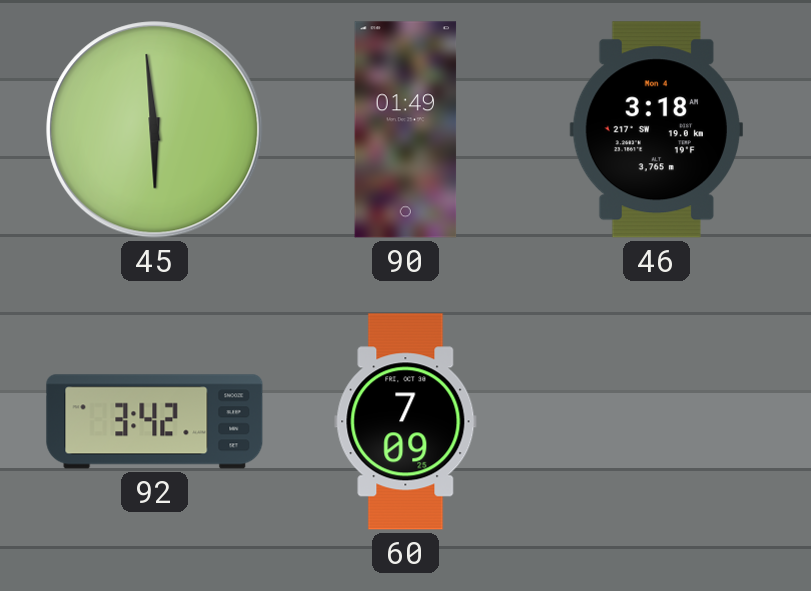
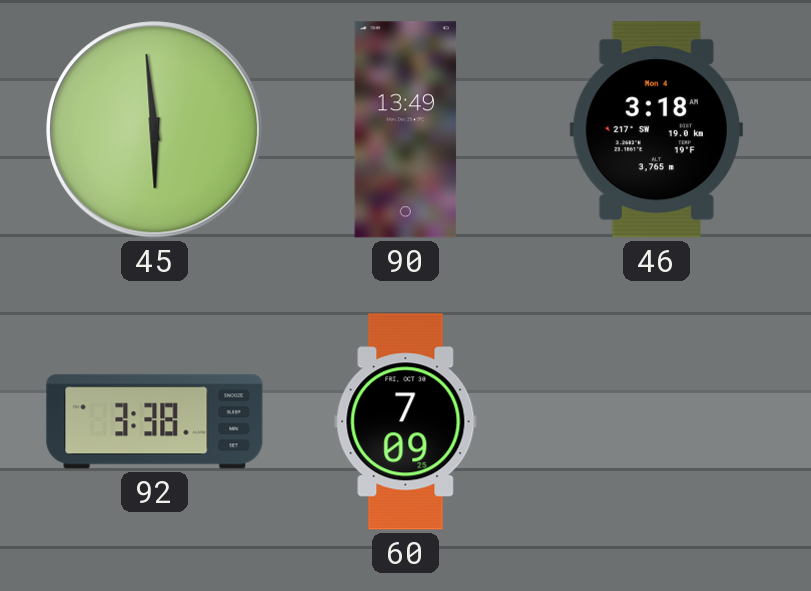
90: 01:49 -> 13:49 (406, 130)
92: 3:42 -> 3:38 (155, 422)
